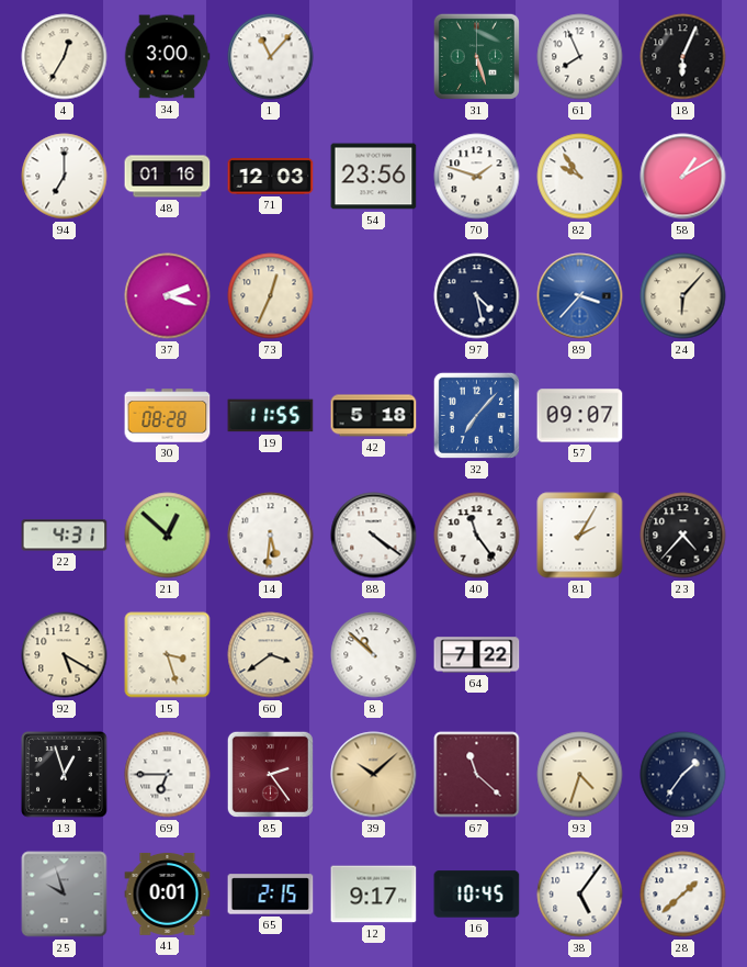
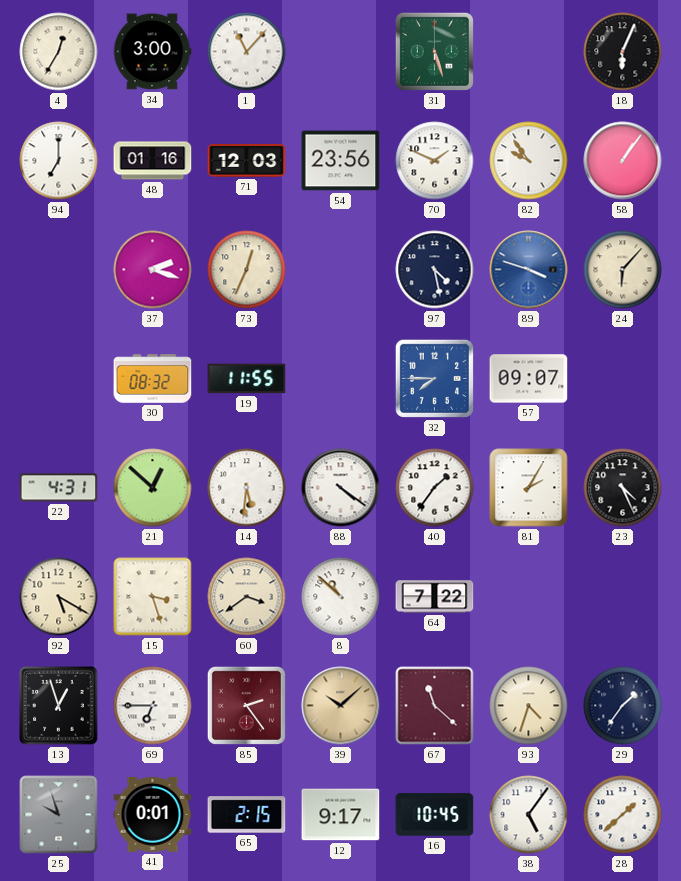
61: 7:56 -> none (580, 57)
70: 1:48 -> 1:49 (435, 161)
58: 1:10 -> 1:06 (623, 161)
89: 3:37 -> 3:48 (529, 270)
30: 08:28 -> 08:32 (153, 379)
42: 5:18 -> none (374, 416)
32: 7:07 -> 7:45 (434, 378)
40: 11:24 -> 1:36 (435, 488)
23: 4:37 -> 4:26 (623, 488)
